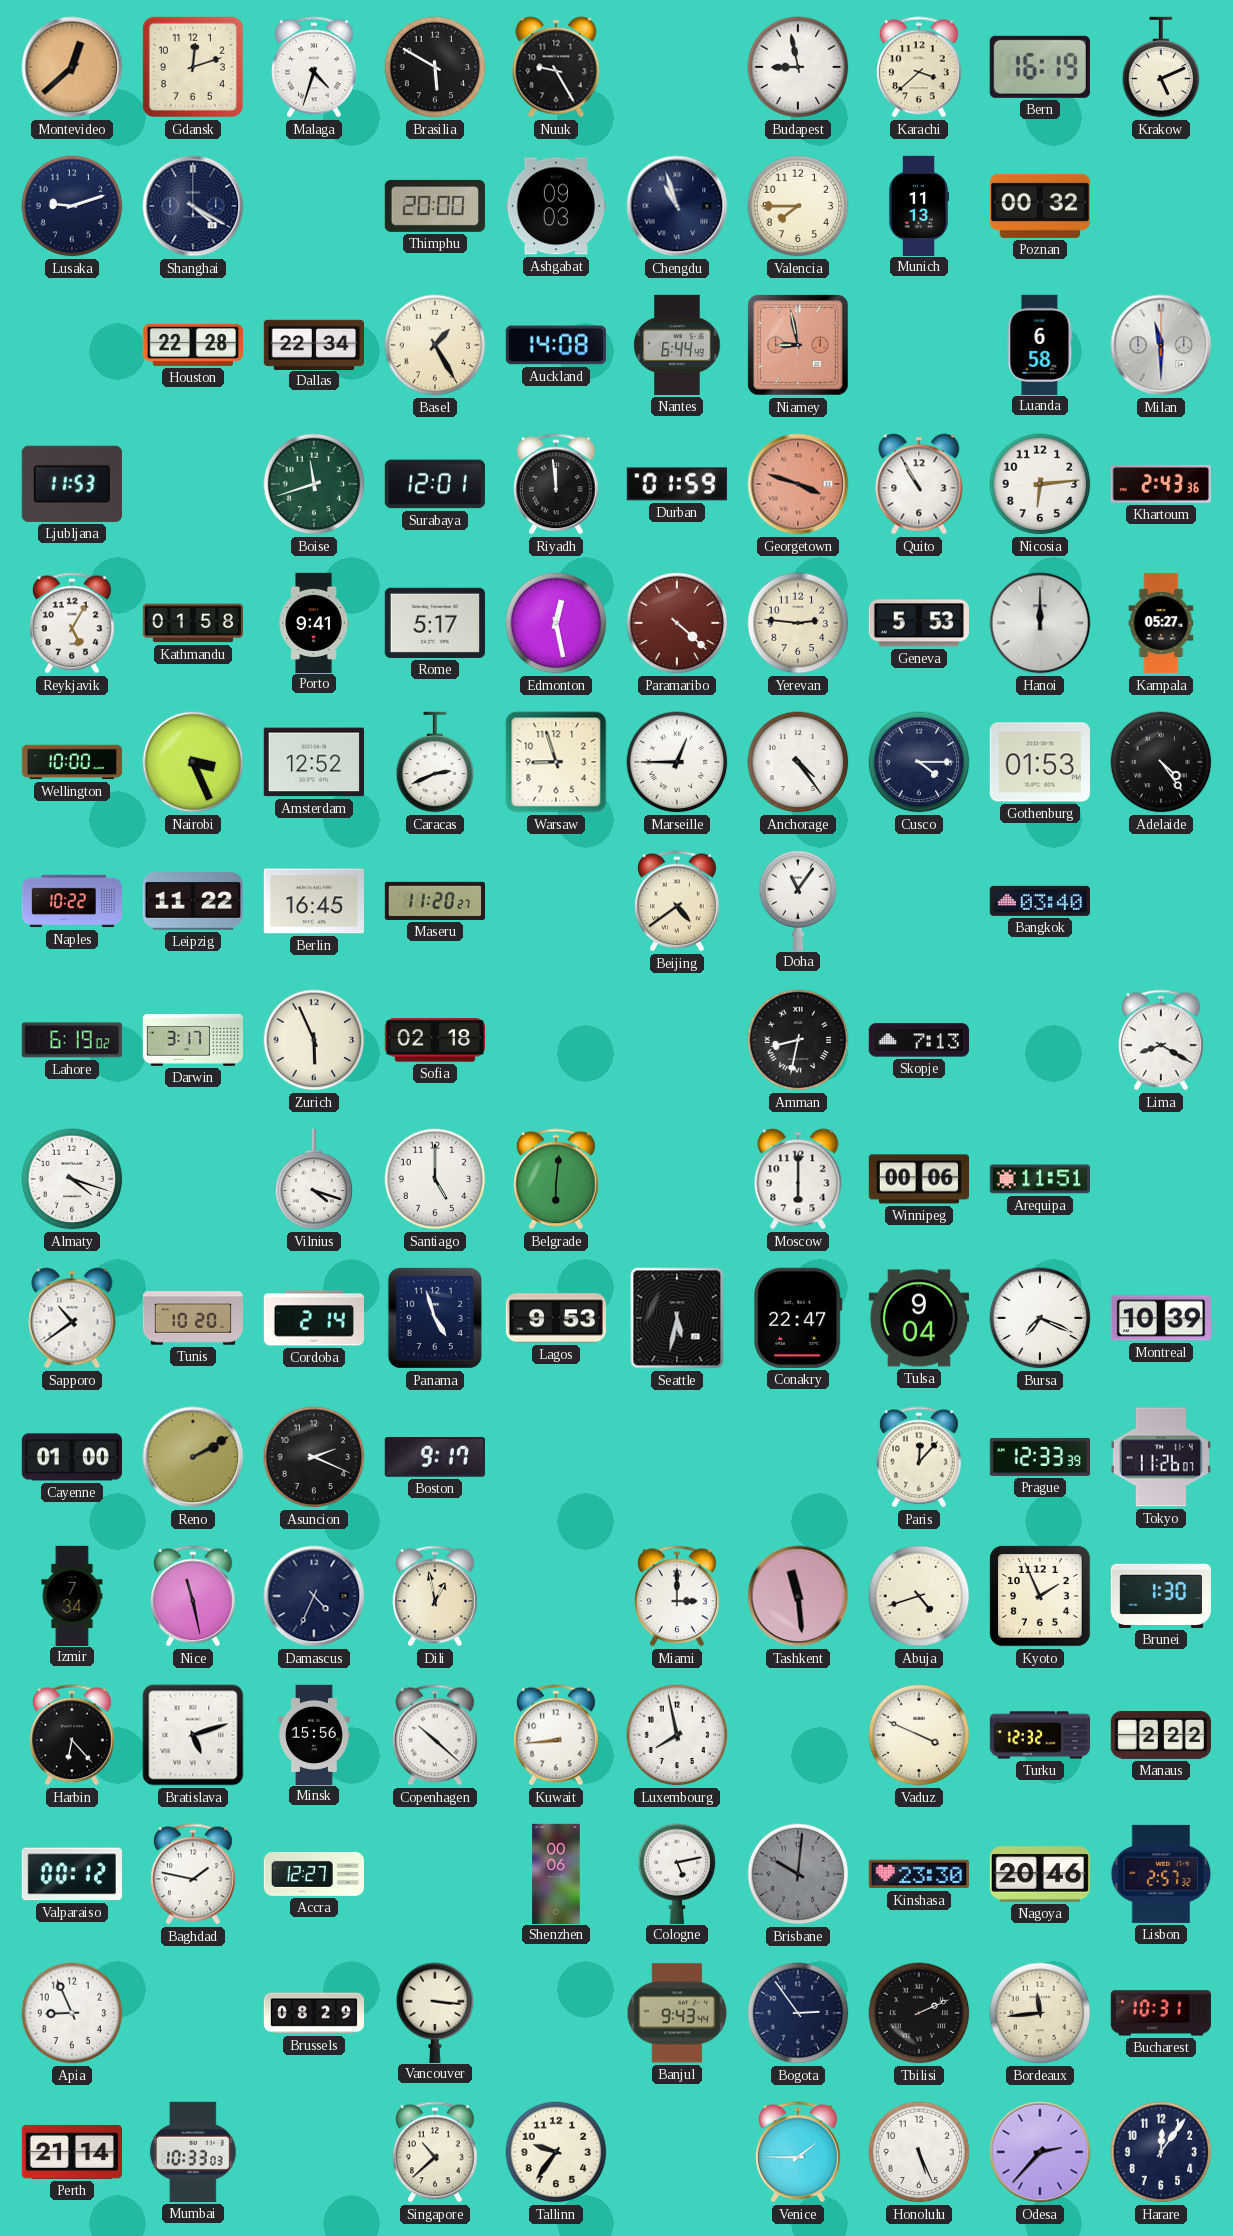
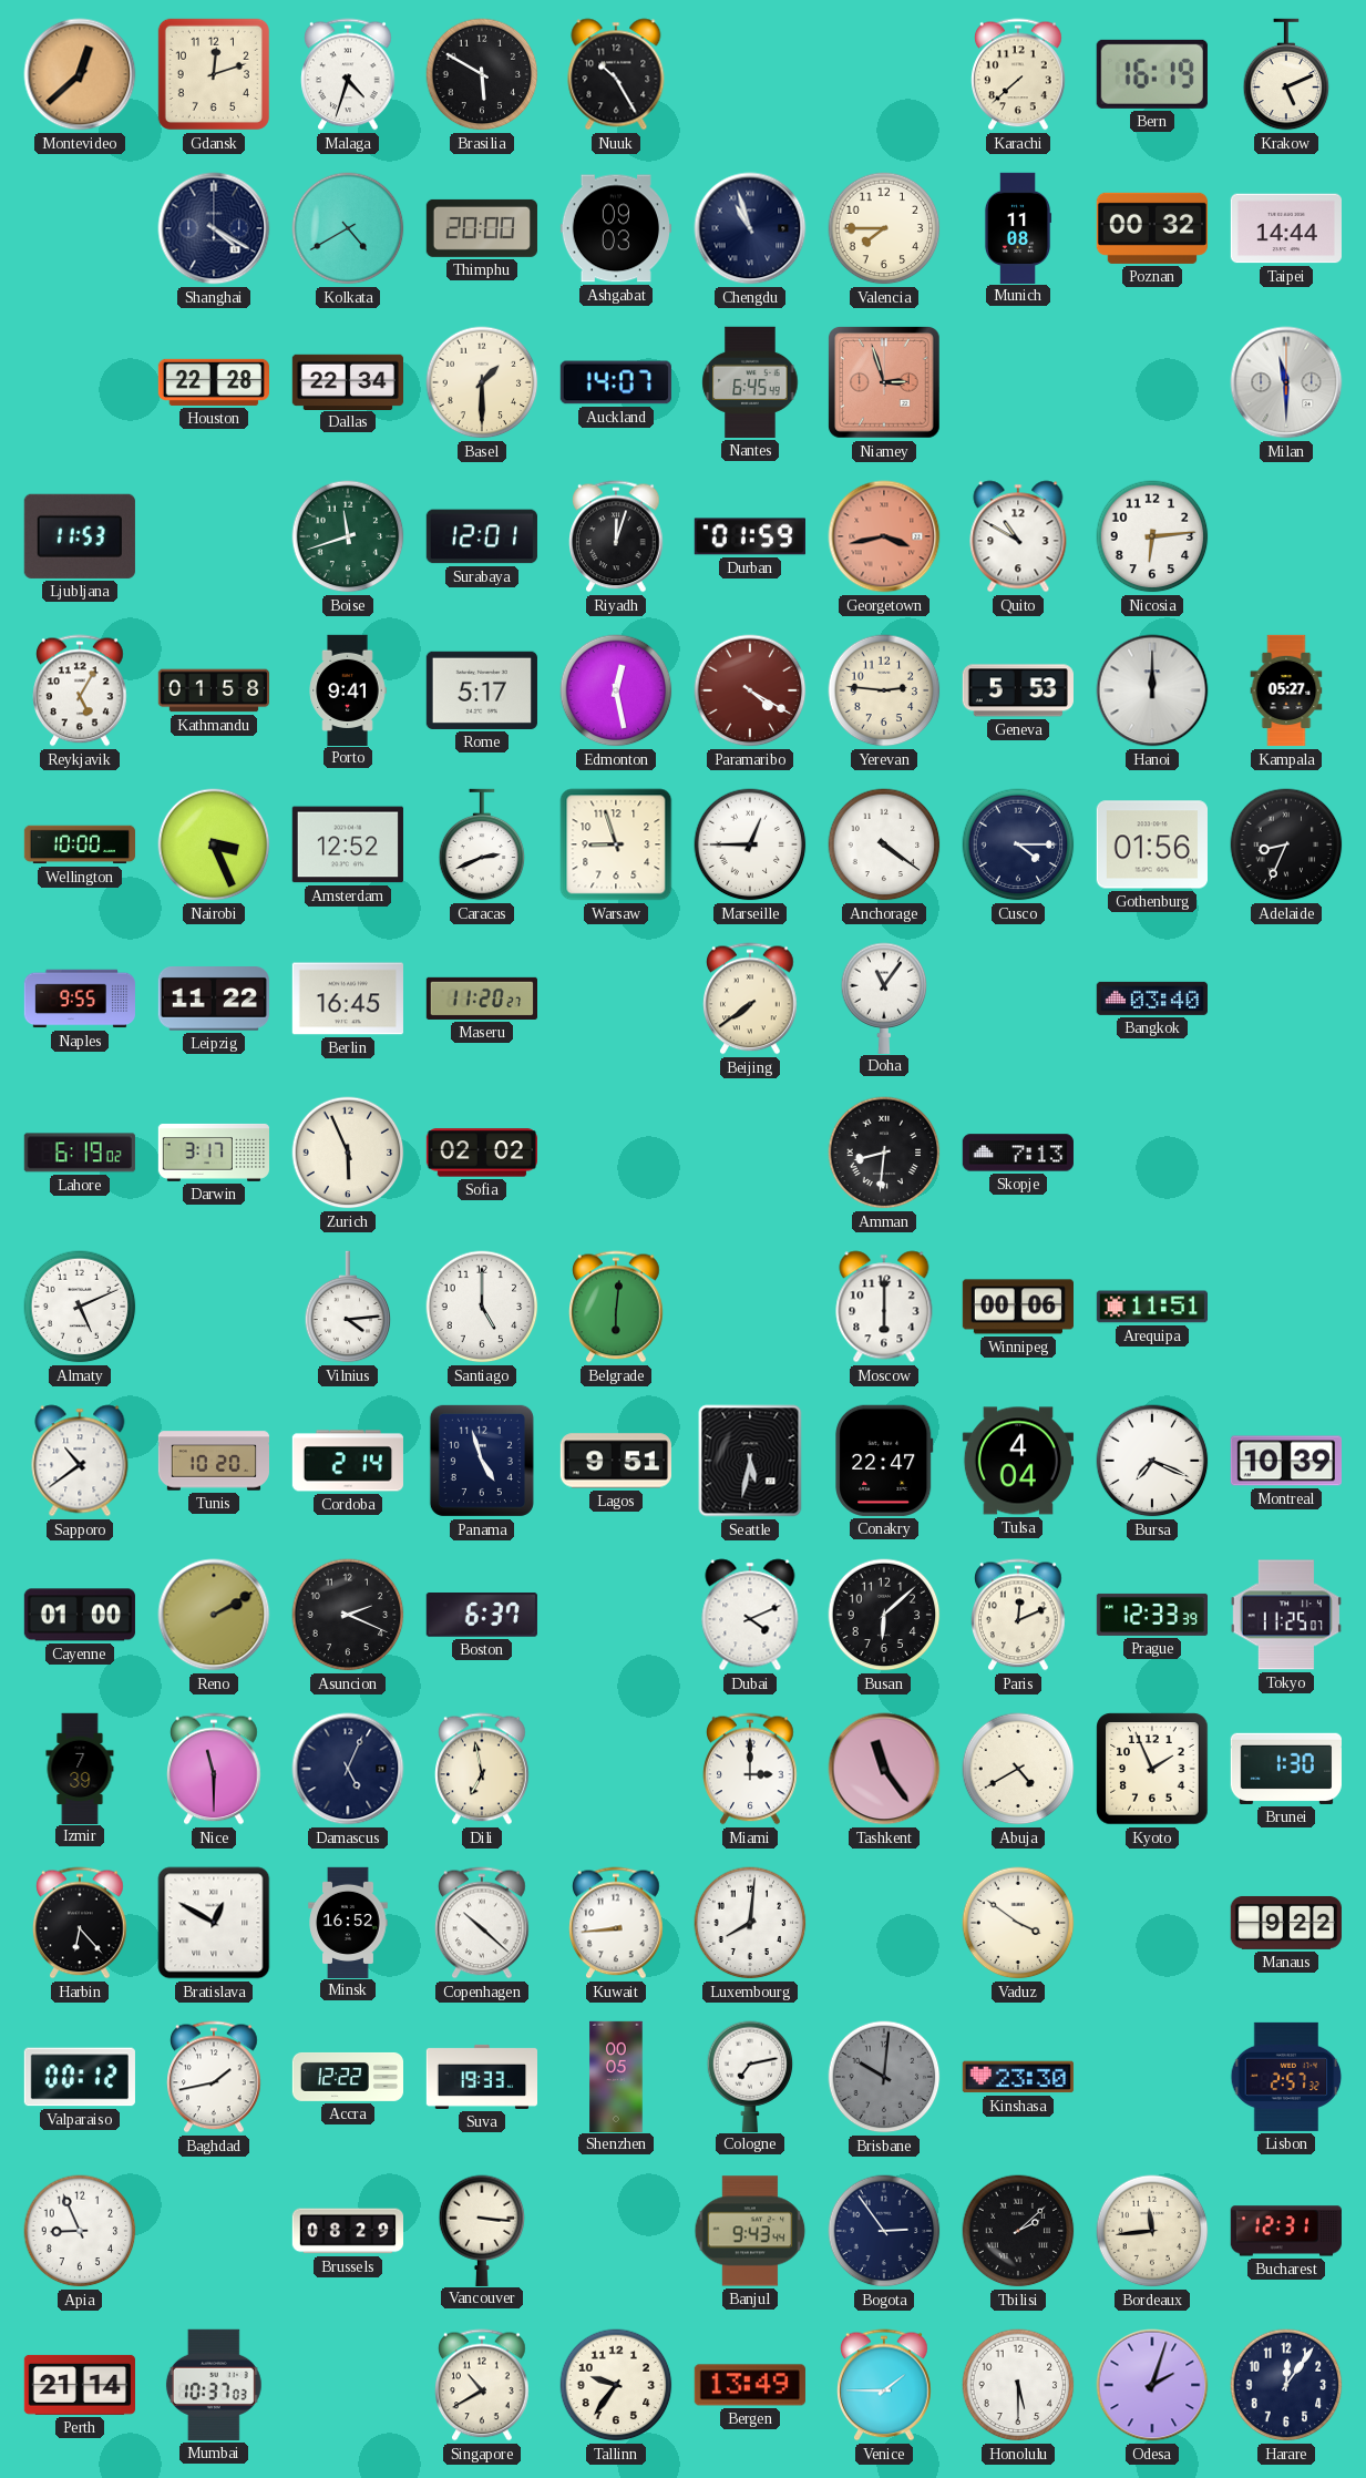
Nuuk: 9:25 -> 10:25 (616, 74)
Budapest: 8:58 -> none (798, 67)
Karachi: 3:38 -> 7:38 (1019, 74)
Lusaka: 9:12 -> none (72, 206)
Kolkata: none -> 4:40 (348, 228)
Munich: 11:13 -> 11:08 (1018, 227)
Taipei: none -> 14:44 (1285, 228)
Basel: 1:25 -> 1:30 (482, 382)
Auckland: 14:08 -> 14:07 (616, 382)
Nantes: 6:44 -> 6:45 (750, 382)
Niamey: 8:58 -> 2:57 (884, 382)
Luanda: 6:58 -> none (1040, 344)
Riyadh: 11:59 -> 12:03 (617, 536)
Georgetown: 3:48 -> 3:43 (884, 536)
Quito: 10:55 -> 10:50 (1018, 536)
Khartoum: 2:43 -> none (1161, 485)
Paramaribo: 4:22 -> 4:20 (750, 690)
Anchorage: 4:24 -> 4:21 (884, 844)
Gothenburg: 01:53 -> 01:56 (1152, 844)
Adelaide: 4:24 -> 8:34 (1286, 844)
Naples: 10:22 -> 9:55 (79, 999)
Beijing: 4:39 -> 7:39 (751, 999)
Sofia: 02:18 -> 02:02 (481, 1153)
Amman: 8:32 -> 8:31 (884, 1153)
Lima: 8:20 -> none (1162, 1040)
Almaty: 4:18 -> 5:11 (80, 1307)
Vilnius: 4:18 -> 4:14 (348, 1307)
Lagos: 9:53 -> 9:51 (616, 1461)
Tulsa: 9:04 -> 4:04 (1017, 1461)
Boston: 9:17 -> 6:37 (482, 1616)
Dubai: none -> 4:11 (750, 1615)
Busan: none -> 6:08 (884, 1615)
Paris: 12:07 -> 12:11 (1019, 1615)
Tokyo: 11:26 -> 11:25 (1286, 1615)
Izmir: 7:34 -> 7:39 (80, 1768)
Nice: 11:28 -> 11:30 (215, 1769)
Damascus: 4:34 -> 5:04 (348, 1769)
Dili: 12:58 -> 6:58 (483, 1769)
Tashkent: 11:29 -> 11:24 (884, 1769)
Abuja: 4:42 -> 4:40 (1018, 1769)
Bratislava: 5:12 -> 12:50 (214, 1923)
Minsk: 15:56 -> 16:52 (348, 1922)
Luxembourg: 7:58 -> 8:01 (750, 1923)
Vaduz: 3:49 -> 3:51 (1018, 1923)
Turku: 12:32 -> none (1040, 1735)
Manaus: 2:22 -> 9:22 (1286, 1923)
Baghdad: 1:47 -> 1:43 (215, 2077)
Accra: 12:27 -> 12:22 (347, 2077)
Suva: none -> 19:33 (481, 2077)
Shenzhen: 00:06 -> 00:05 (616, 2076)
Cologne: 5:13 -> 7:13 (750, 2076)
Nagoya: 20:46 -> none (1039, 1874)
Tbilisi: 2:11 -> 2:08 (1018, 2231)
Bucharest: 10:31 -> 12:31 (1286, 2231)
Mumbai: 10:33 -> 10:37 (214, 2385)
Singapore: 10:38 -> 10:40 (483, 2385)
Bergen: none -> 13:49 (750, 2385)
Honolulu: 5:26 -> 5:30 (1018, 2385)
Odesa: 2:37 -> 2:03 (1152, 2385)
